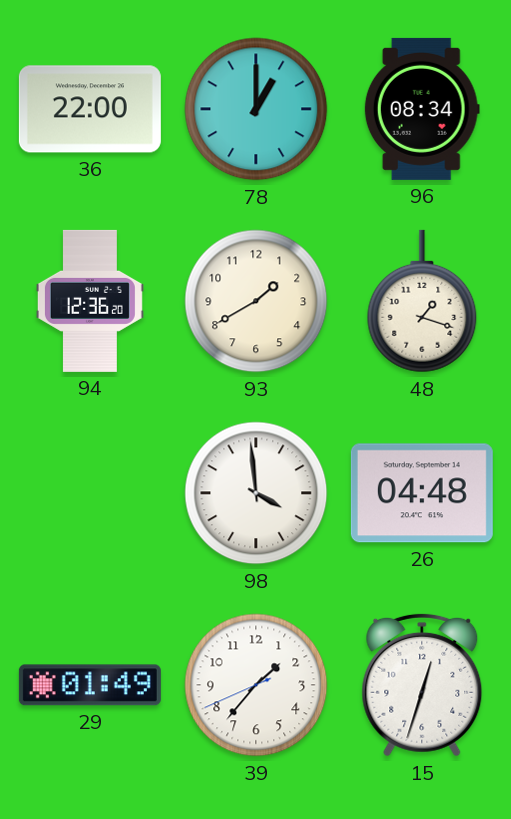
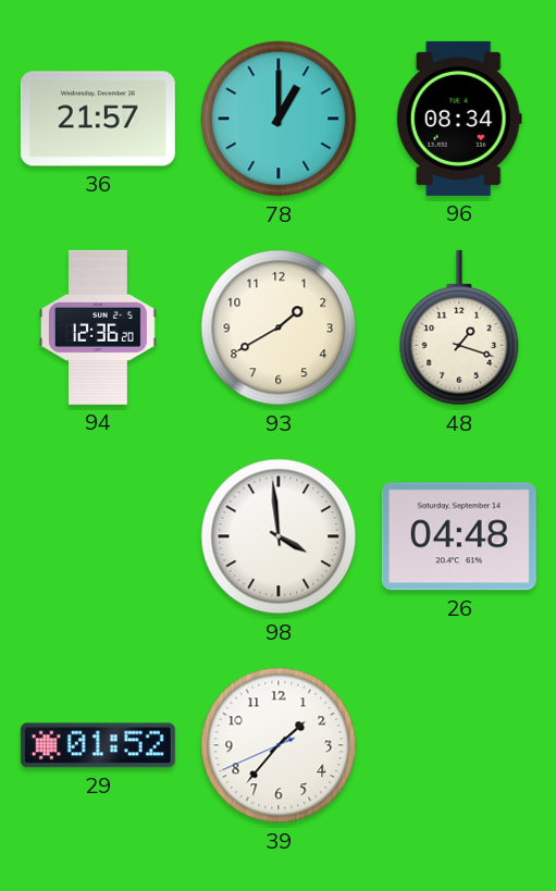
36: 22:00 -> 21:57 (98, 119)
29: 01:49 -> 01:52 (98, 745)
15: 12:33 -> none (422, 685)
